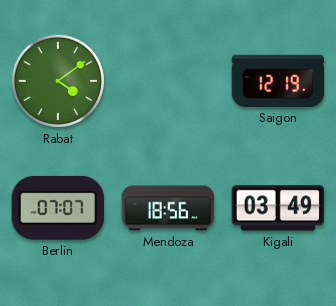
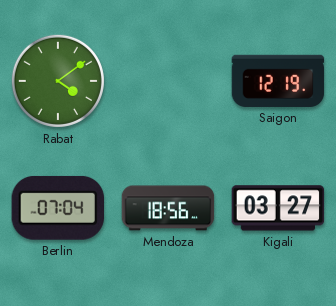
Berlin: 07:07 -> 07:04 (57, 208)
Kigali: 03:49 -> 03:27 (278, 208)
